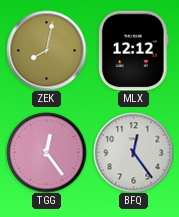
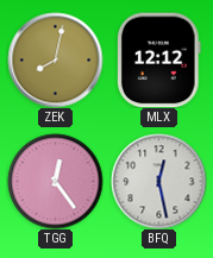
BFQ: 12:24 -> 12:28 (158, 181)
